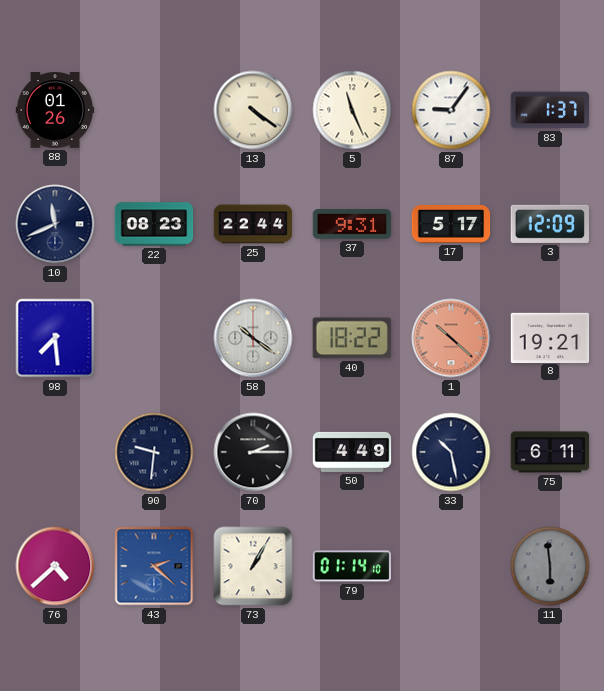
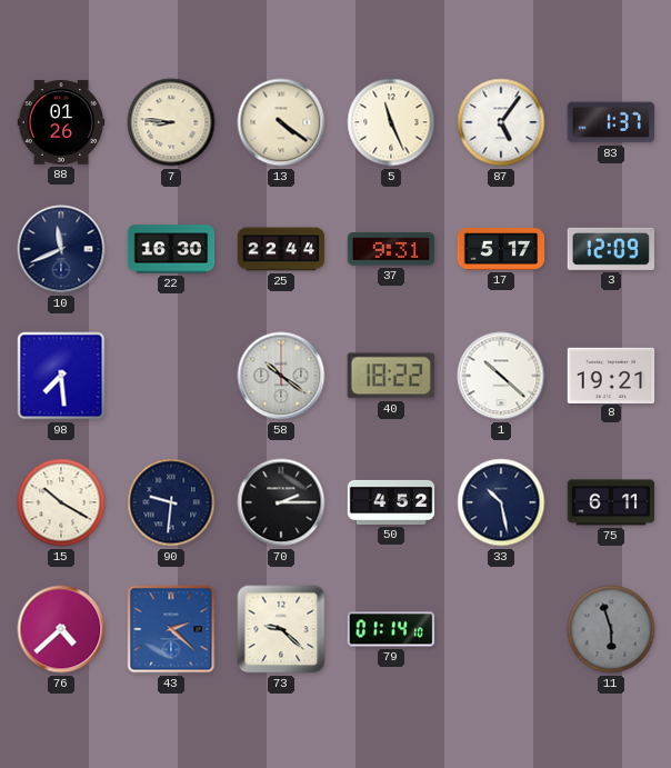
7: none -> 8:46 (171, 122)
87: 9:06 -> 5:06 (501, 122)
22: 08:23 -> 16:30 (171, 249)
1 dial: salmon -> white (501, 376)
15: none -> 10:20 (61, 502)
50: 4:49 -> 4:52 (391, 502)
73: 1:05 -> 9:22 (281, 629)
11: 5:59 -> 5:57 (611, 629)
